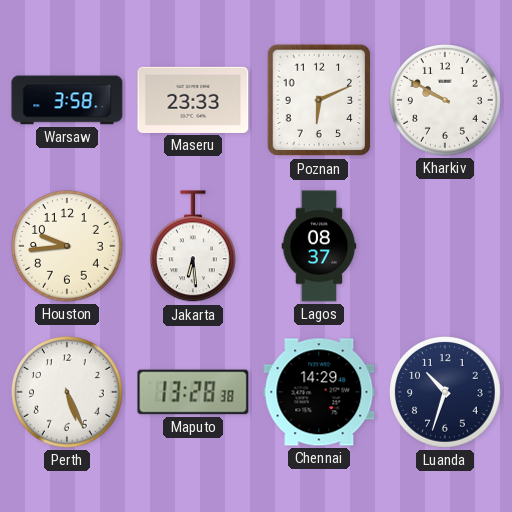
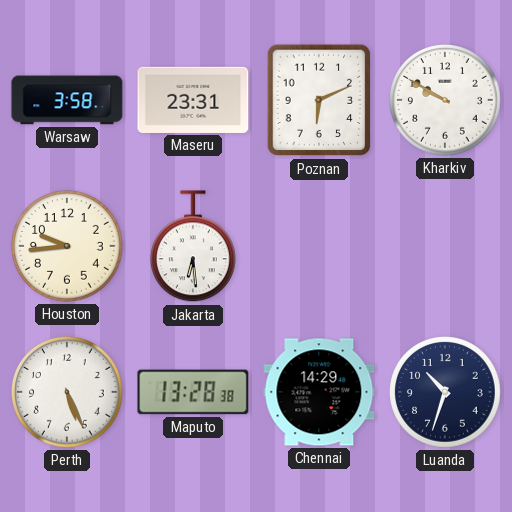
Maseru: 23:33 -> 23:31 (193, 100)
Lagos: 08:37 -> none (319, 246)
